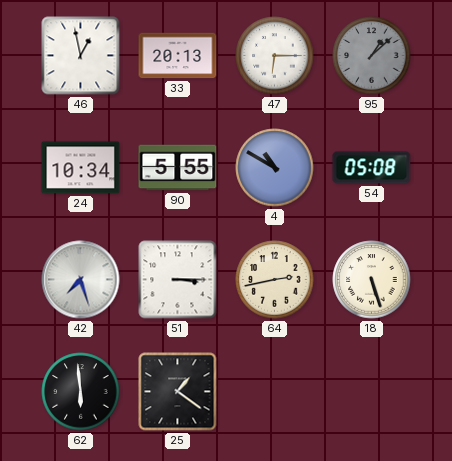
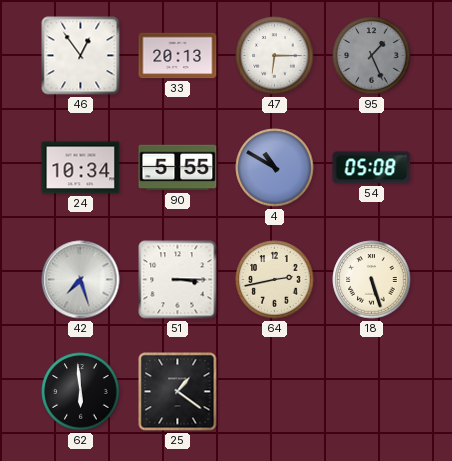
46: 12:58 -> 12:54 (81, 56)
95: 1:08 -> 1:26 (372, 56)
